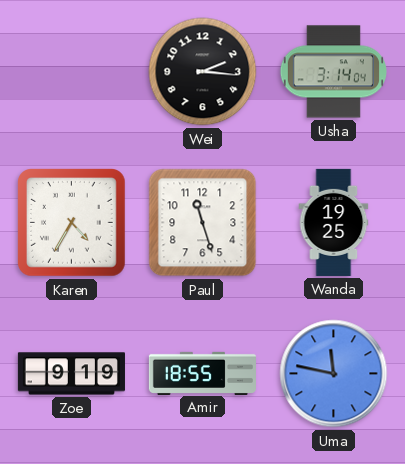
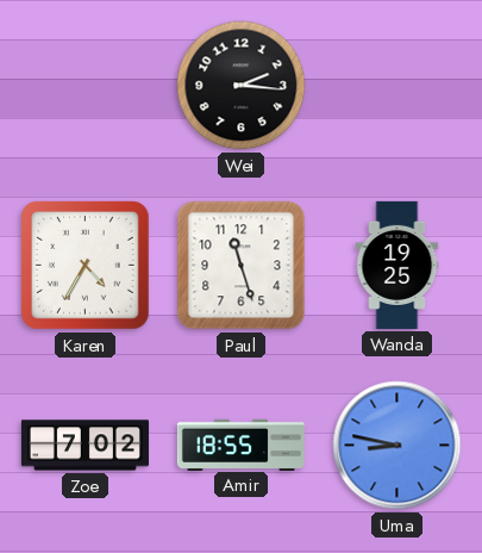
Usha: 3:14 -> none (333, 72)
Zoe: 9:19 -> 7:02 (84, 446)
Uma: 11:47 -> 8:47 (398, 446)
